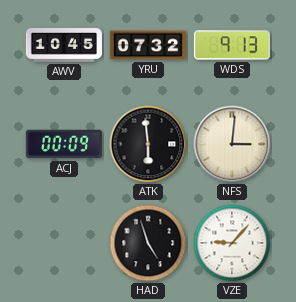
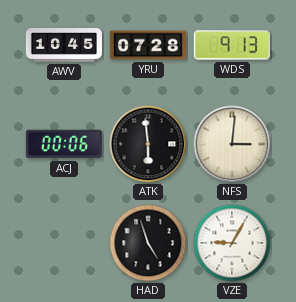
YRU: 07:32 -> 07:28 (148, 45)
ACJ: 00:09 -> 00:06 (64, 144)
VZE: 9:07 -> 9:05 (232, 243)
